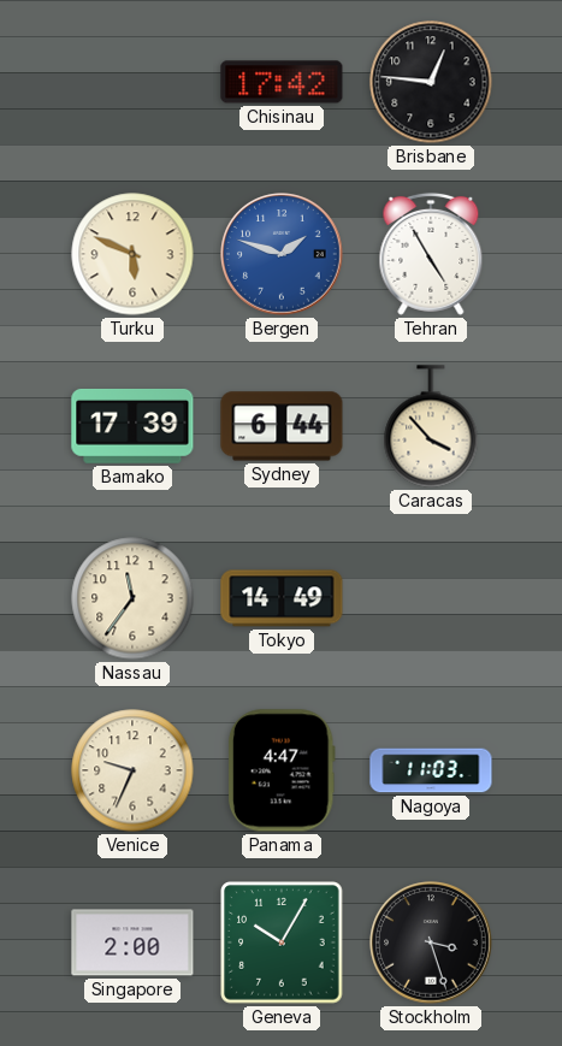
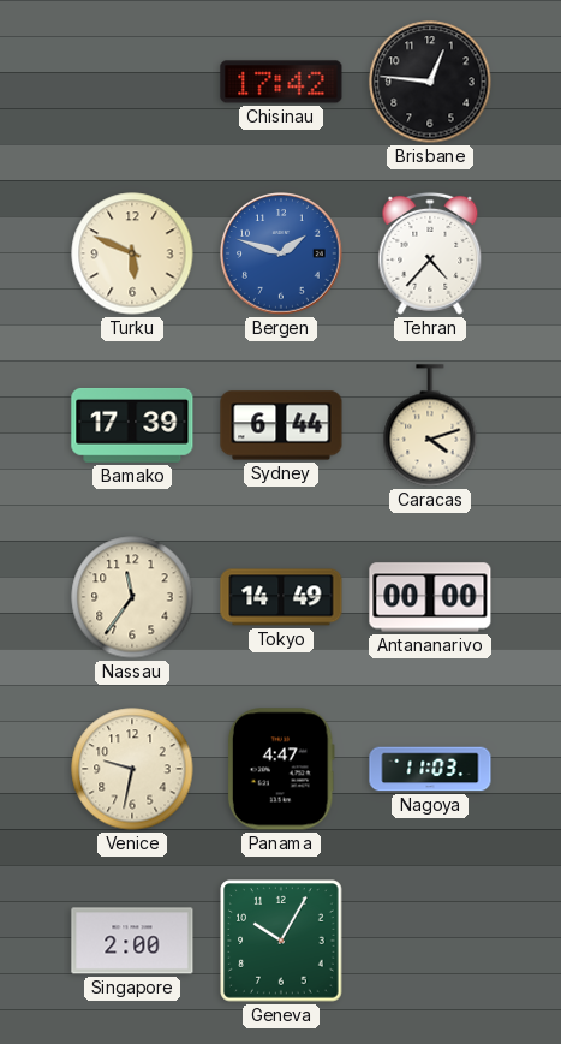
Tehran: 4:55 -> 4:37 (430, 253)
Caracas: 3:53 -> 4:12 (430, 425)
Antananarivo: none -> 00:00 (430, 597)
Venice: 9:34 -> 9:32 (132, 769)
Stockholm: 3:27 -> none (431, 942)
